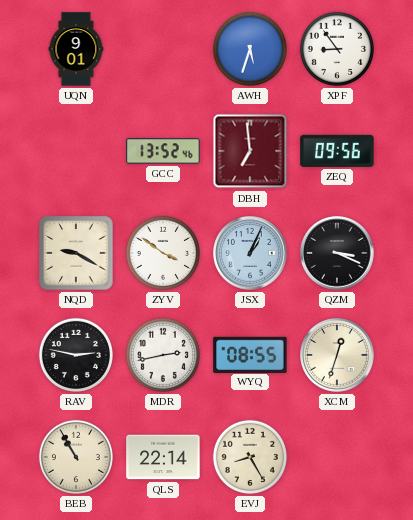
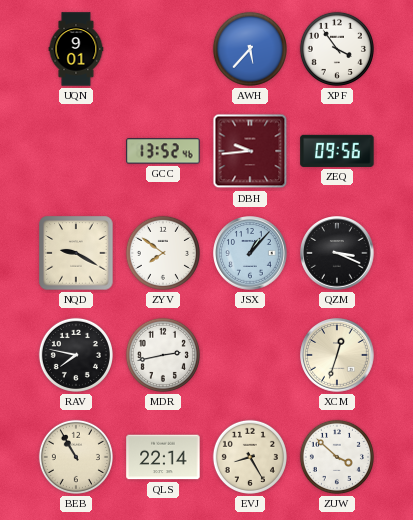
AWH: 5:33 -> 5:37 (250, 49)
XPF: 8:54 -> 3:54 (337, 49)
DBH: 6:59 -> 9:44 (250, 151)
ZYV: 3:51 -> 7:51 (163, 253)
JSX: 1:04 -> 1:07 (250, 253)
RAV: 2:47 -> 7:47 (76, 355)
WYQ: 08:55 -> none (250, 354)
ZUW: none -> 3:52 (337, 457)
